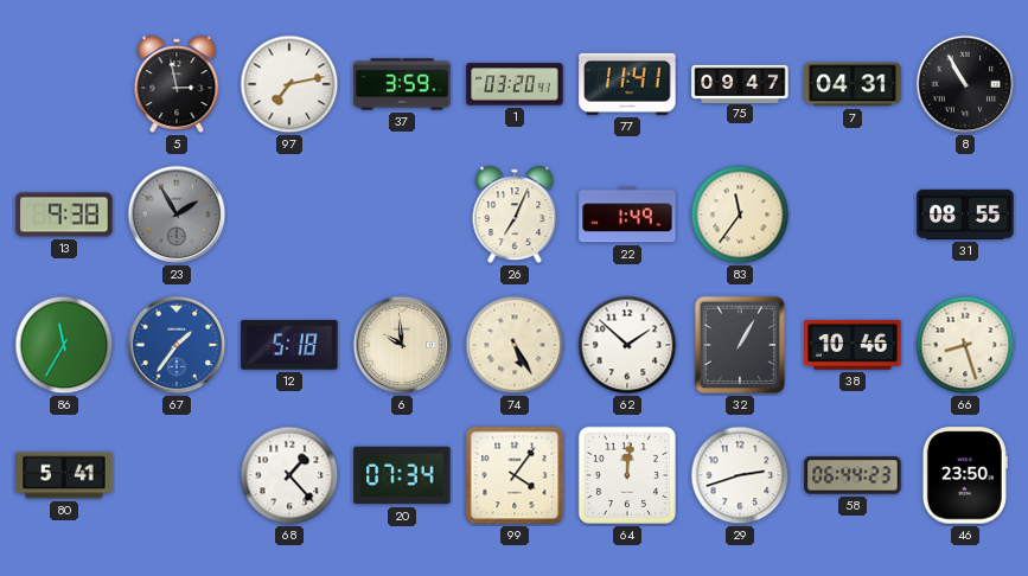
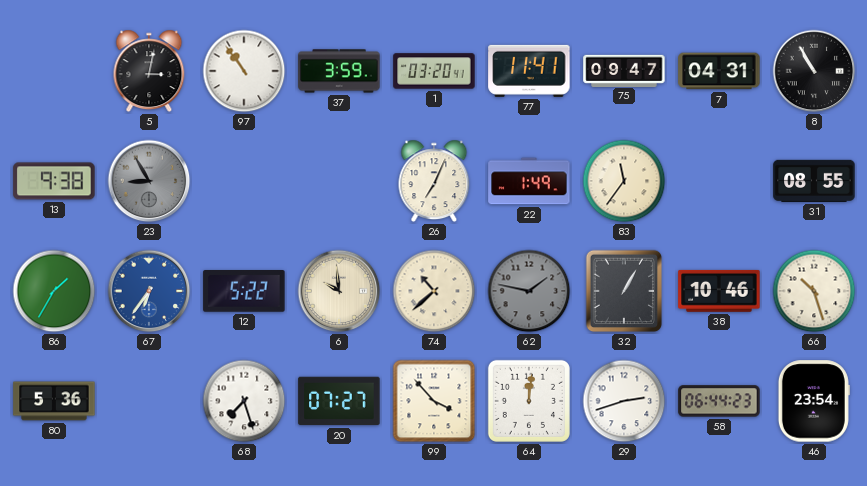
5: 2:58 -> 3:02 (149, 71)
97: 7:13 -> 10:54 (244, 71)
23: 1:55 -> 8:55 (149, 181)
86: 11:35 -> 1:35 (54, 291)
67: 1:36 -> 6:36 (149, 291)
12: 5:18 -> 5:22 (244, 292)
74: 5:25 -> 10:38 (434, 291)
62: 1:52 -> 1:47 (529, 291)
62 dial: white -> grey (529, 291)
66: 8:27 -> 10:27 (814, 291)
80: 5:41 -> 5:36 (54, 401)
68: 1:23 -> 7:27 (244, 401)
20: 07:34 -> 07:27 (339, 401)
99: 4:06 -> 3:53 (434, 401)
46: 23:50 -> 23:54 (814, 401)
